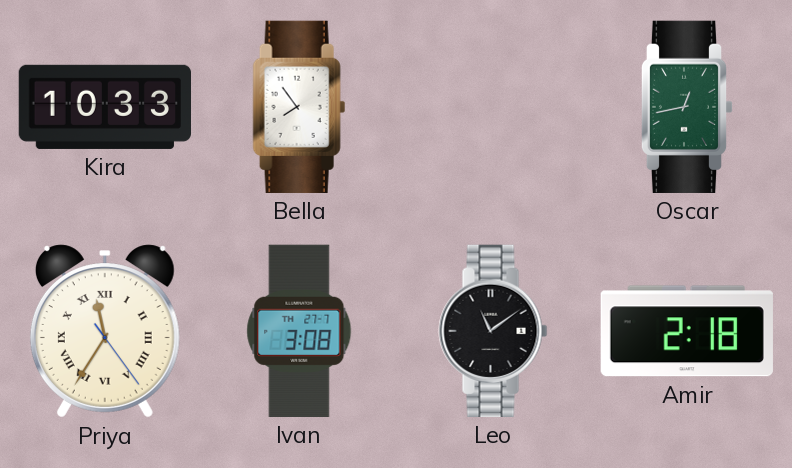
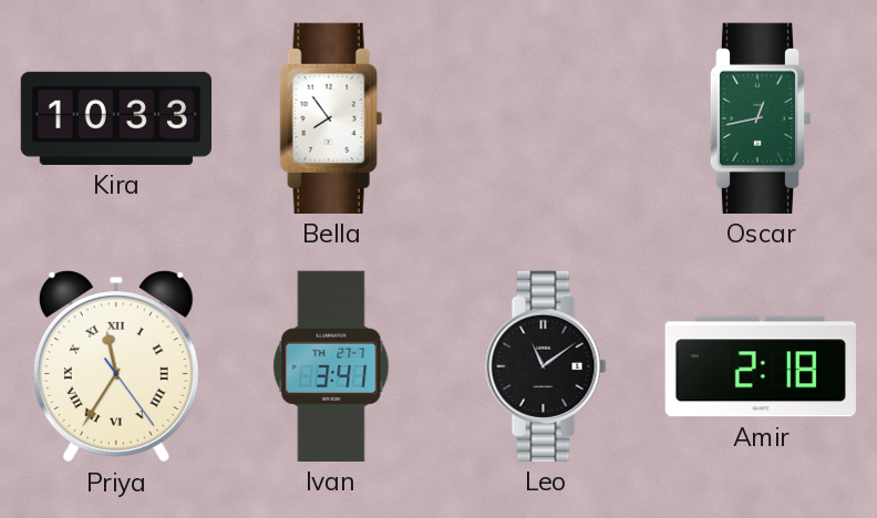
Ivan: 3:08 -> 3:41 (331, 366)
